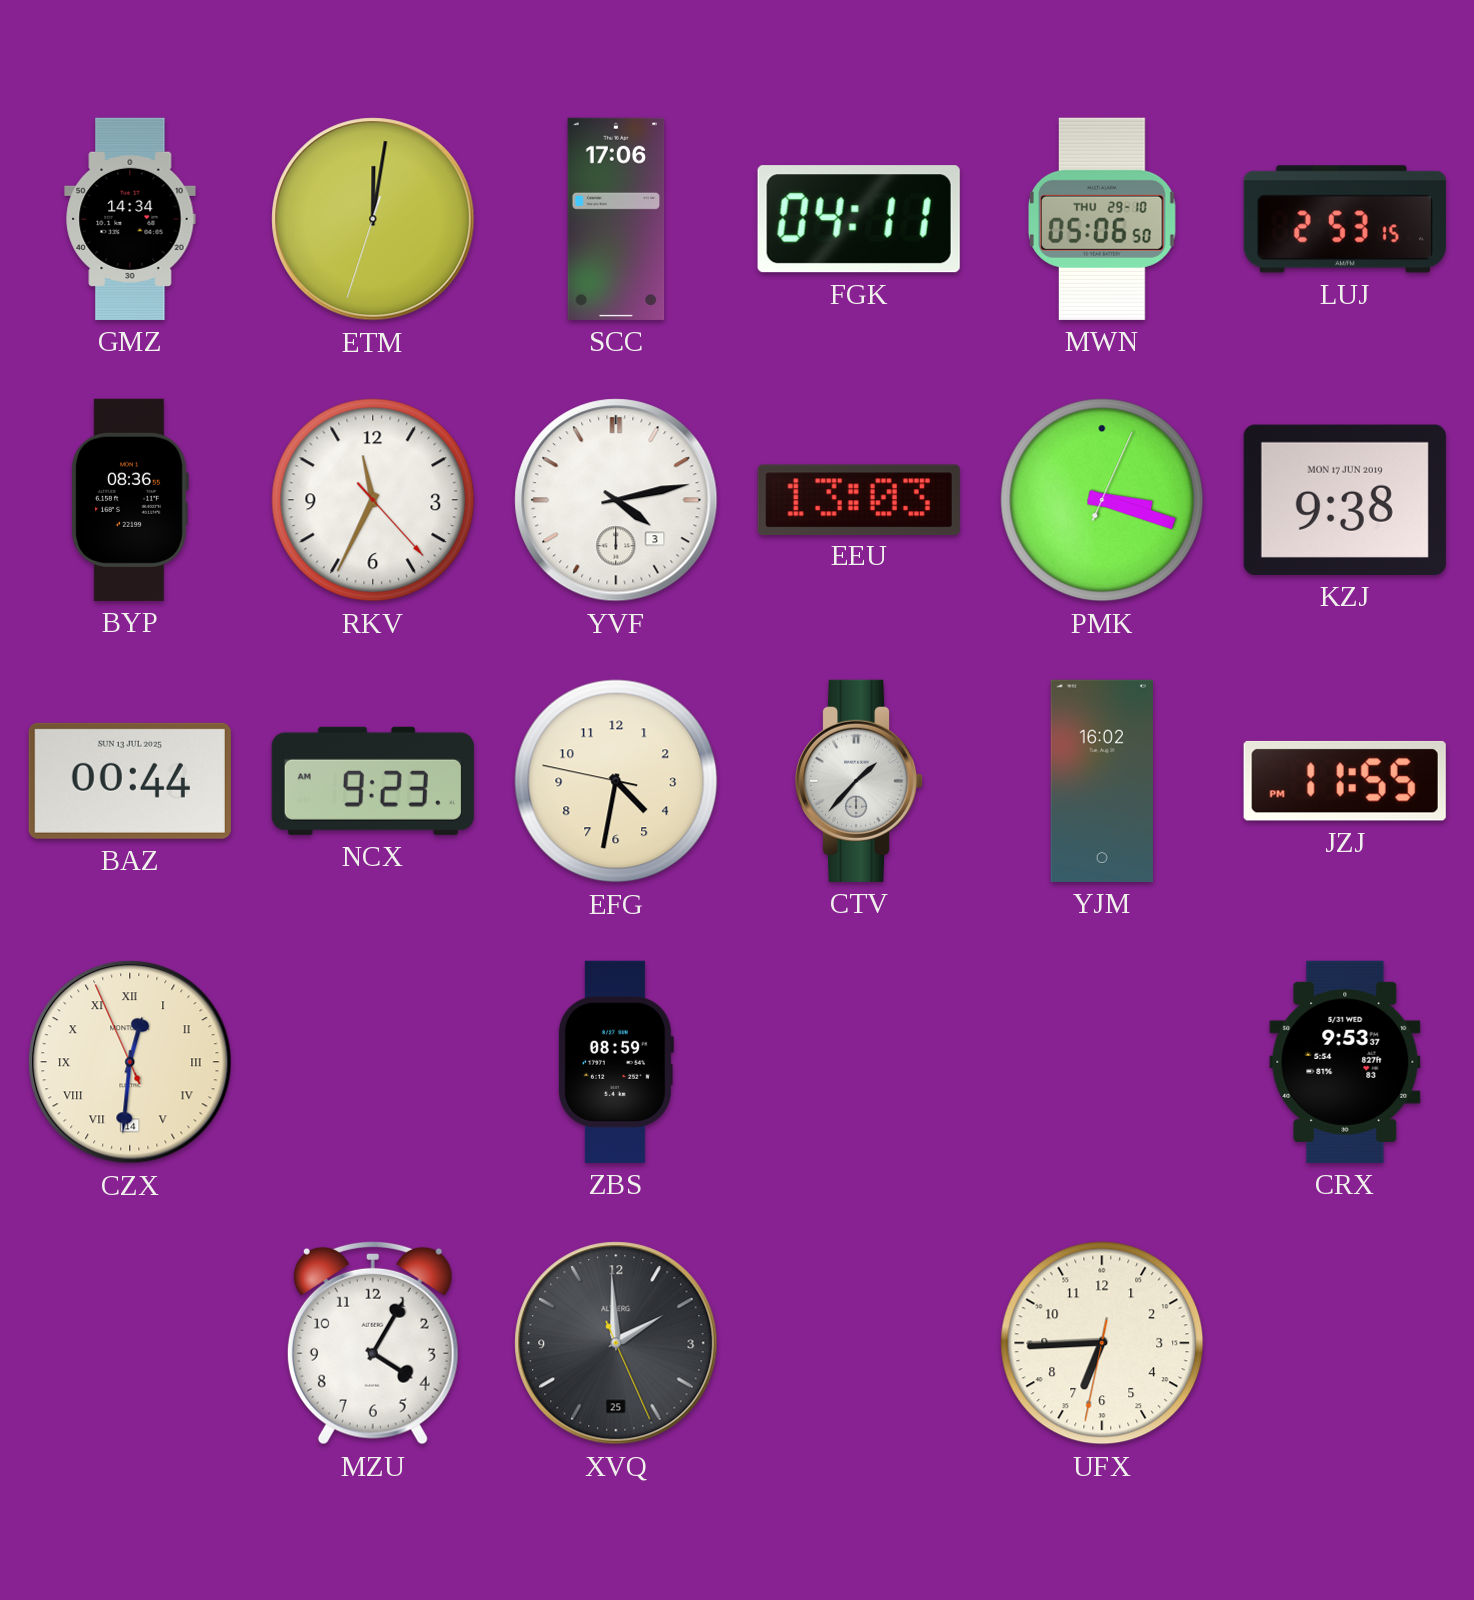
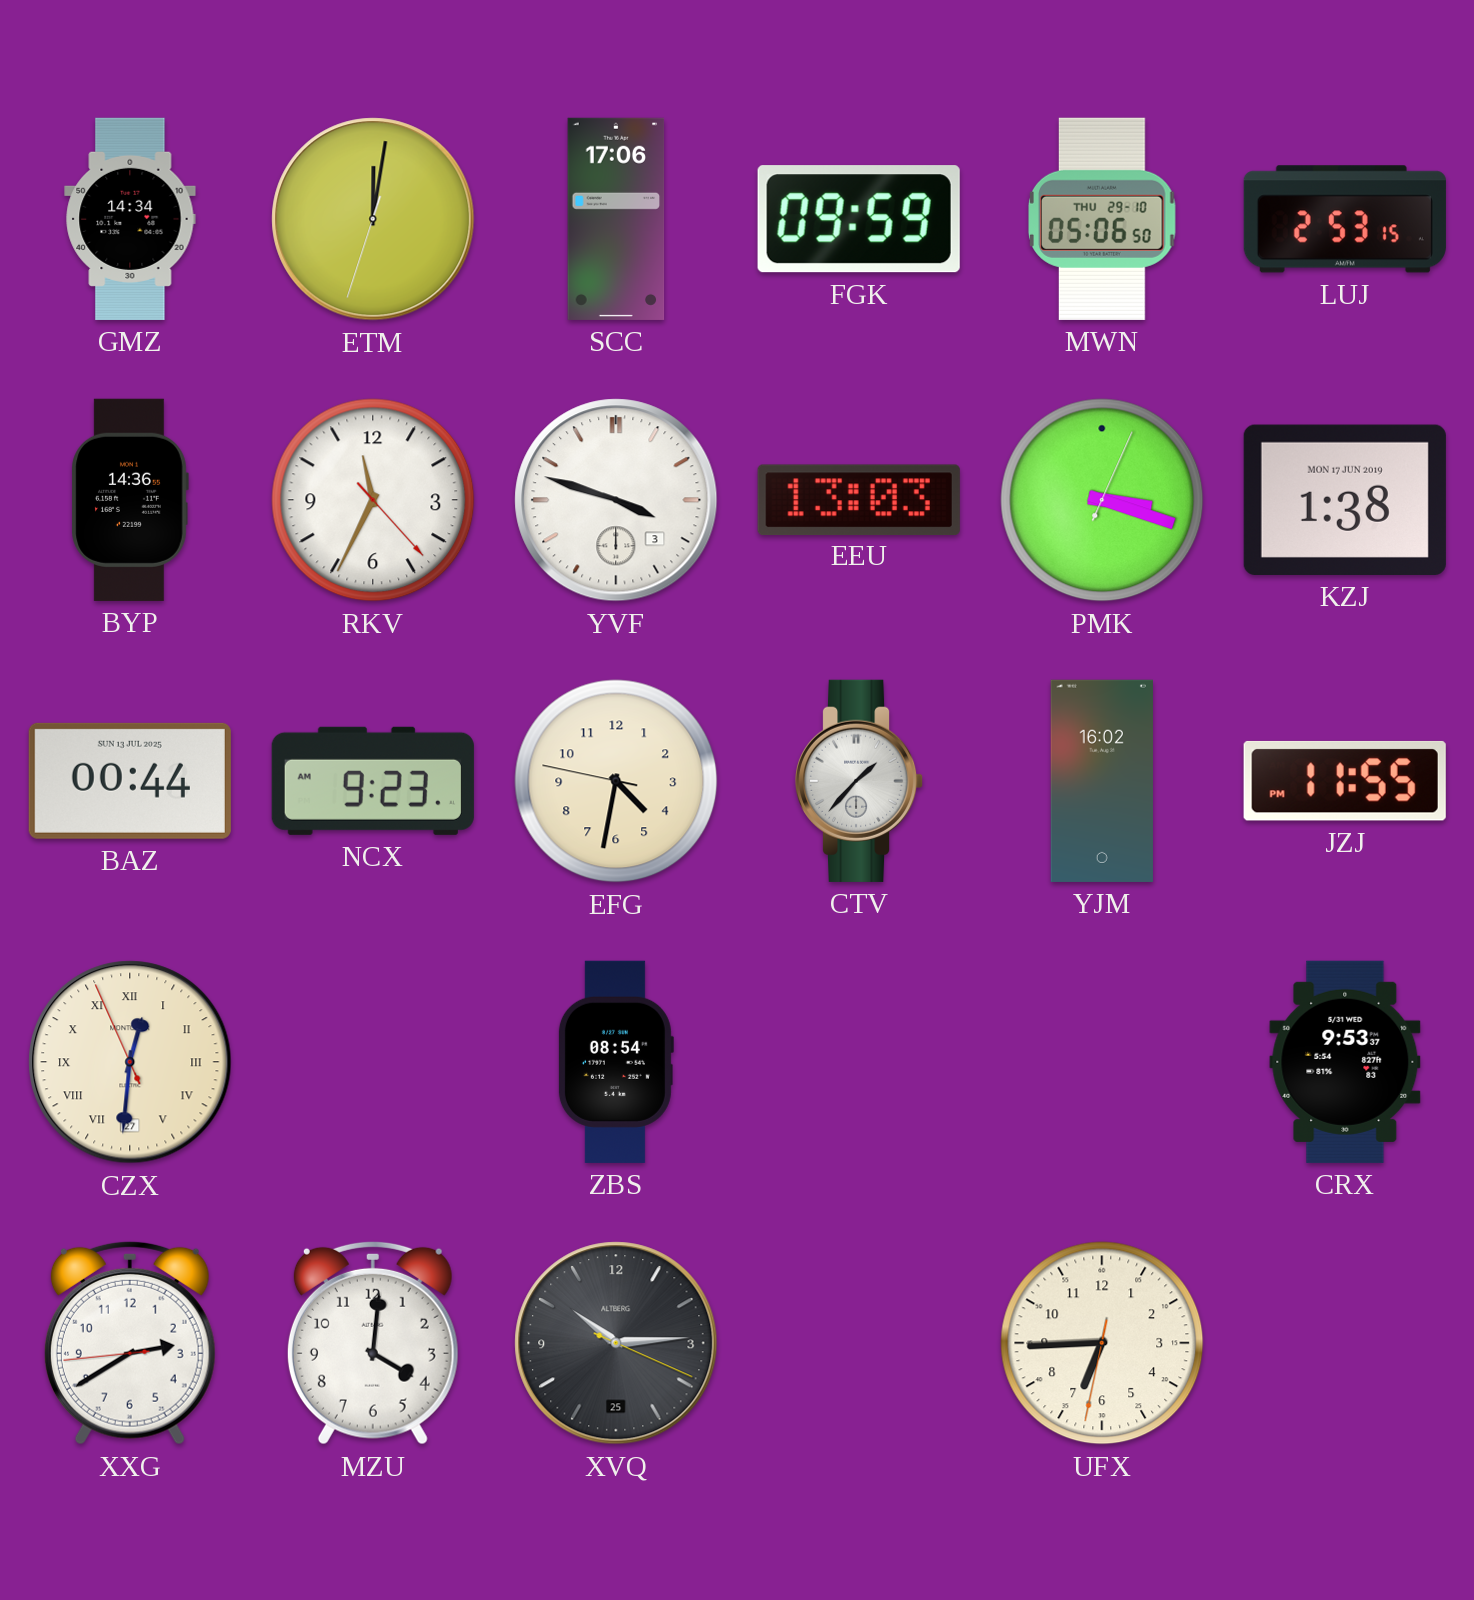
FGK: 04:11 -> 09:59 (859, 219)
BYP: 08:36 -> 14:36 (130, 500)
YVF: 4:13 -> 3:48 (616, 500)
KZJ: 9:38 -> 1:38 (1345, 500)
CZX date: 14 -> 27 (130, 1062)
ZBS: 08:59 -> 08:54 (615, 1062)
XXG: none -> 2:39 (130, 1343)
MZU: 4:05 -> 4:01 (373, 1343)
XVQ: 1:59 -> 10:14 (616, 1343)
